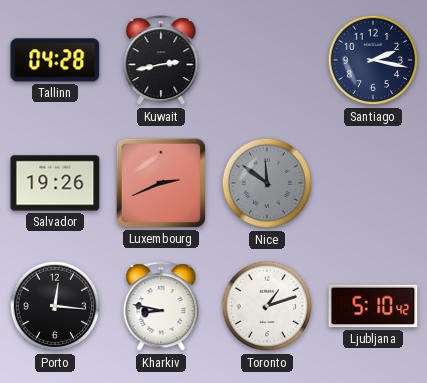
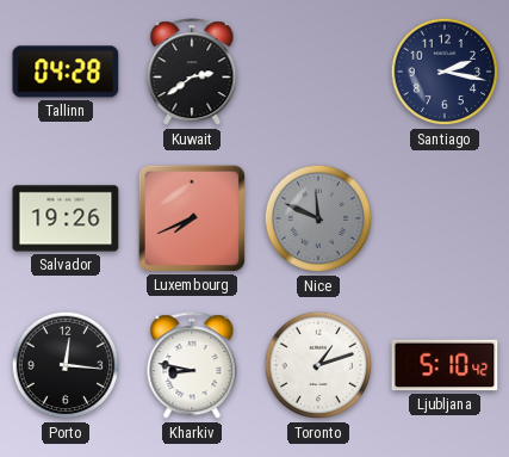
Kuwait: 2:43 -> 2:39 (192, 73)
Luxembourg: 2:41 -> 7:41 (192, 218)
Nice: 11:51 -> 11:49 (318, 218)
